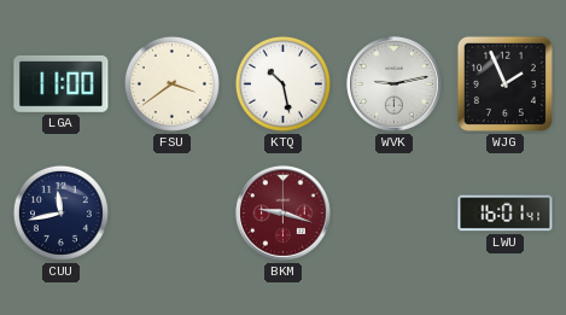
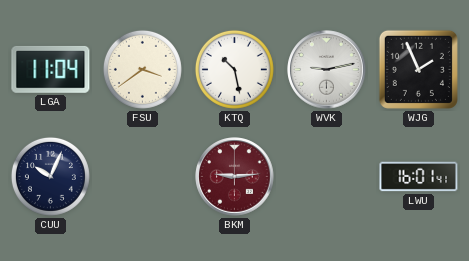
LGA: 11:00 -> 11:04 (51, 69)
CUU: 11:43 -> 10:04 (50, 176)
BKM: 9:18 -> 9:14 (235, 177)
